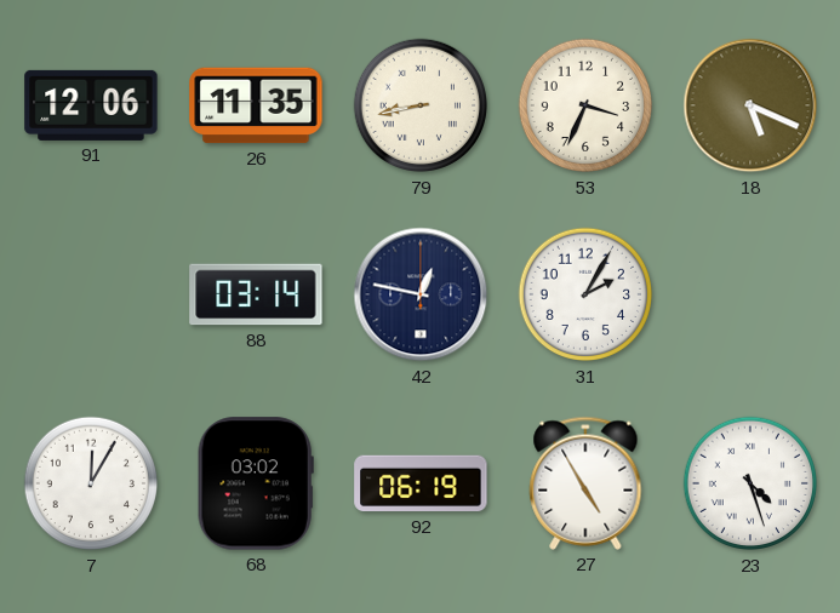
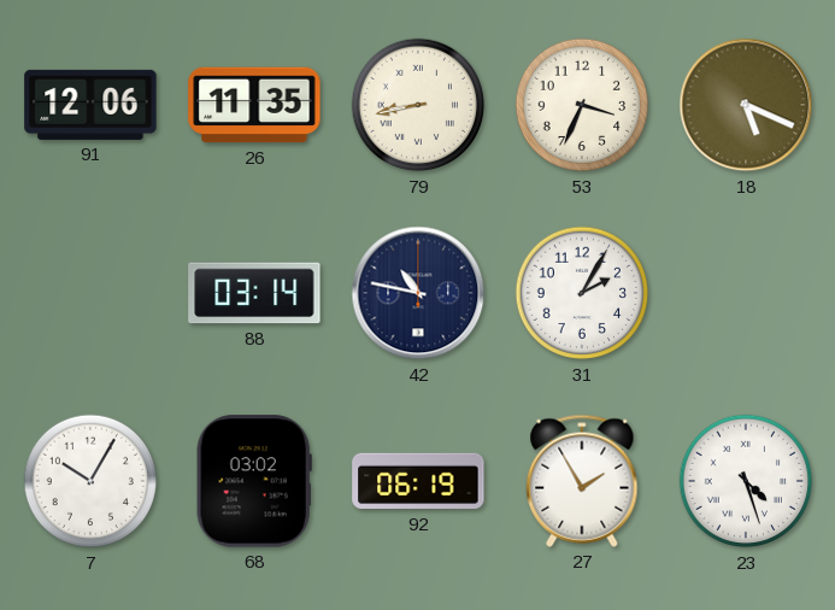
42: 12:47 -> 10:47 (418, 293)
7: 12:05 -> 10:05 (90, 481)
27: 4:55 -> 1:55 (582, 481)
